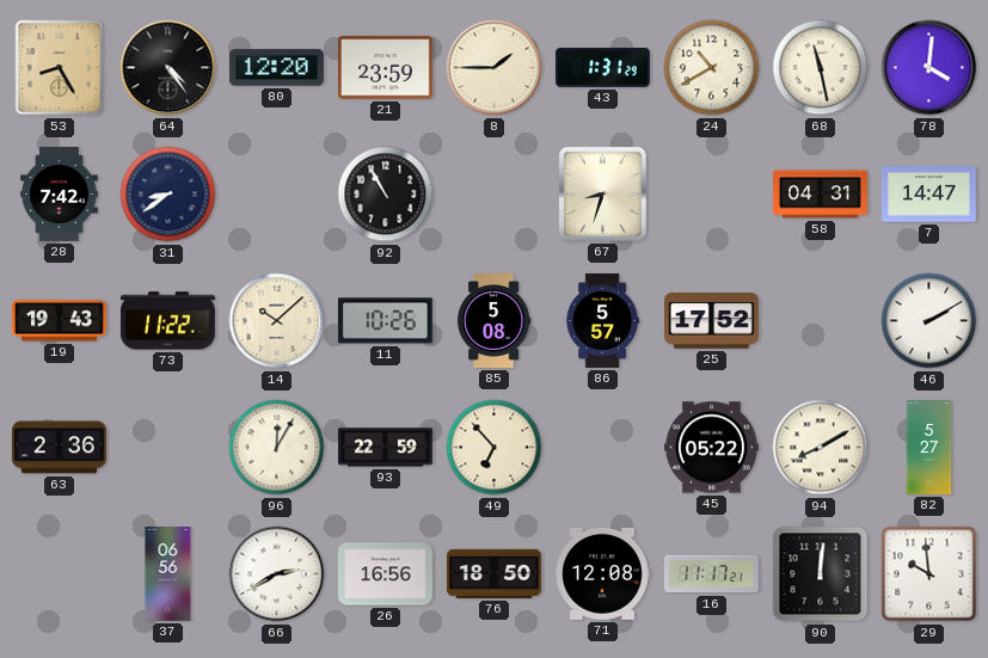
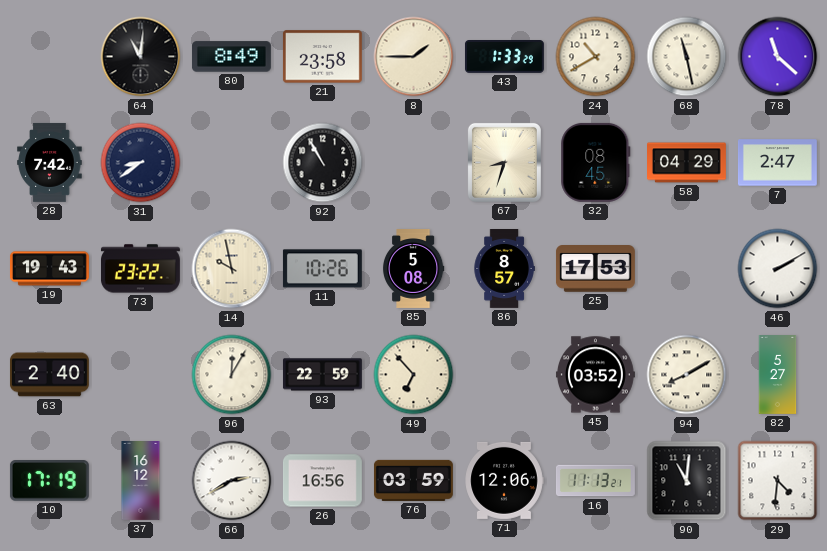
53: 8:25 -> none (60, 68)
64: 4:24 -> 11:01 (141, 57)
80: 12:20 -> 8:49 (231, 57)
21: 23:59 -> 23:58 (322, 57)
43: 1:31 -> 1:33 (504, 57)
78: 4:01 -> 11:22 (778, 57)
32: none -> 08:45 (596, 162)
58: 04:31 -> 04:29 (687, 163)
7: 14:47 -> 2:47 (777, 163)
73: 11:22 -> 23:22 (140, 269)
14: 10:08 -> 9:58 (232, 269)
86: 5:57 -> 8:57 (504, 269)
25: 17:52 -> 17:53 (595, 269)
63: 2:36 -> 2:40 (49, 375)
45: 05:22 -> 03:52 (595, 375)
10: none -> 17:19 (49, 481)
37: 06:56 -> 16:12 (141, 481)
76: 18:50 -> 03:59 (413, 480)
71: 12:08 -> 12:06 (504, 480)
16: 11:17 -> 11:13 (595, 481)
90: 12:01 -> 11:01 (687, 481)
29: 9:59 -> 4:31 (778, 481)
